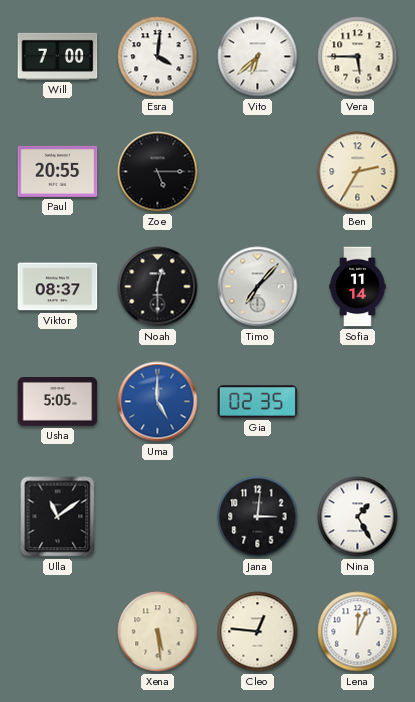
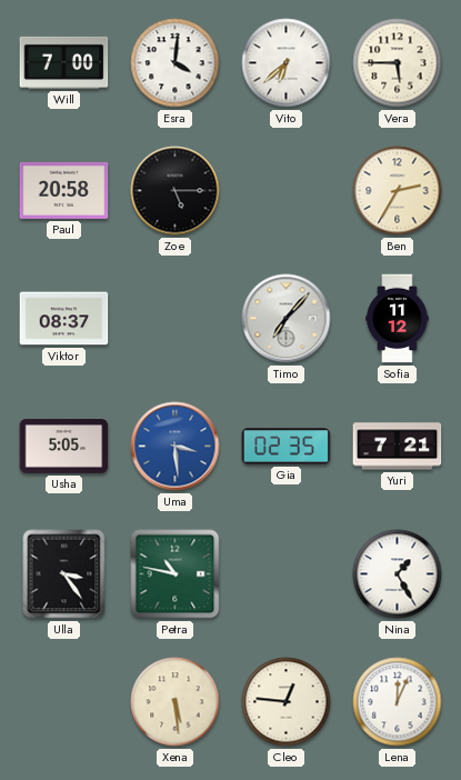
Paul: 20:55 -> 20:58 (64, 190)
Noah: 12:30 -> none (158, 287)
Sofia: 11:14 -> 11:12 (398, 319)
Uma: 5:00 -> 3:29 (176, 447)
Yuri: none -> 7:21 (398, 447)
Ulla: 11:09 -> 3:24 (64, 574)
Petra: none -> 10:47 (176, 574)
Jana: 3:01 -> none (258, 517)
